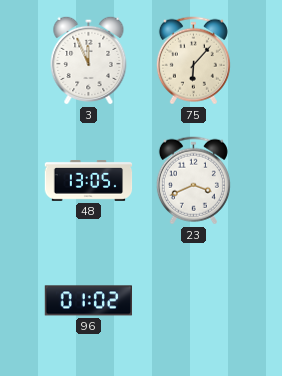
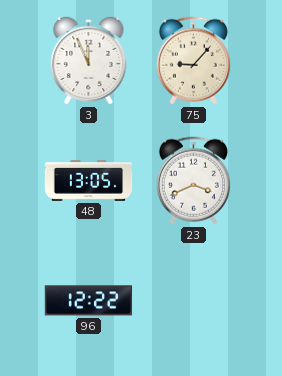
75: 6:07 -> 9:07 (193, 61)
96: 01:02 -> 12:22 (88, 301)
